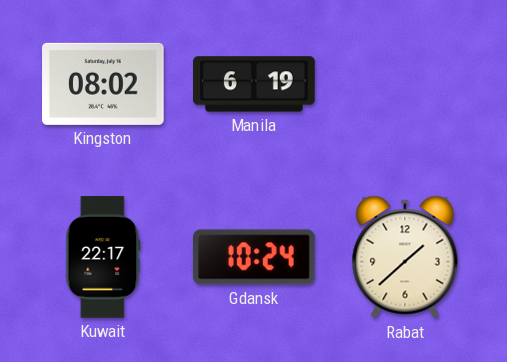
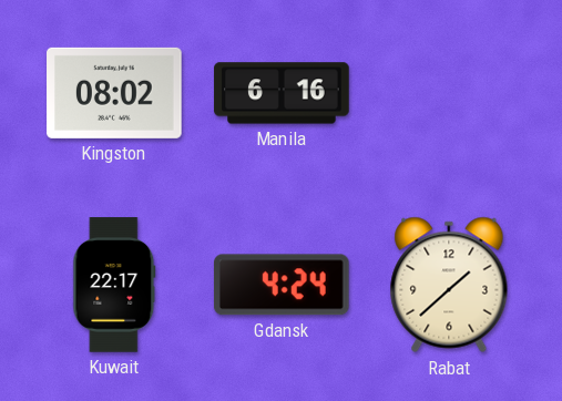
Manila: 6:19 -> 6:16 (282, 93)
Gdansk: 10:24 -> 4:24 (282, 285)
